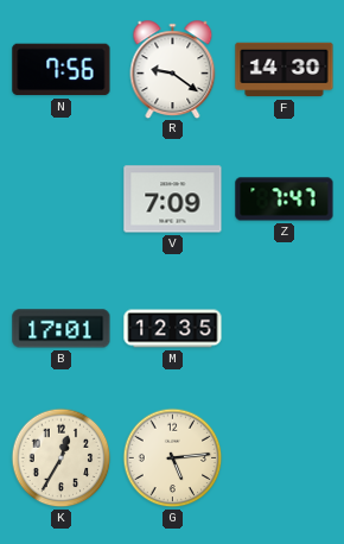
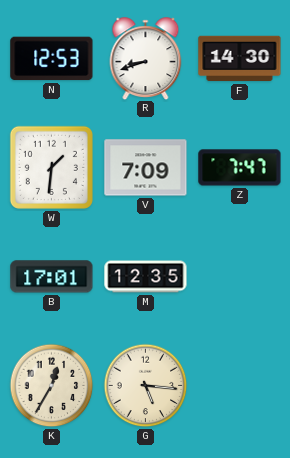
N: 7:56 -> 12:53 (52, 59)
R: 9:21 -> 8:42 (146, 58)
W: none -> 1:31 (51, 167)
G: 5:14 -> 5:16 (146, 386)
